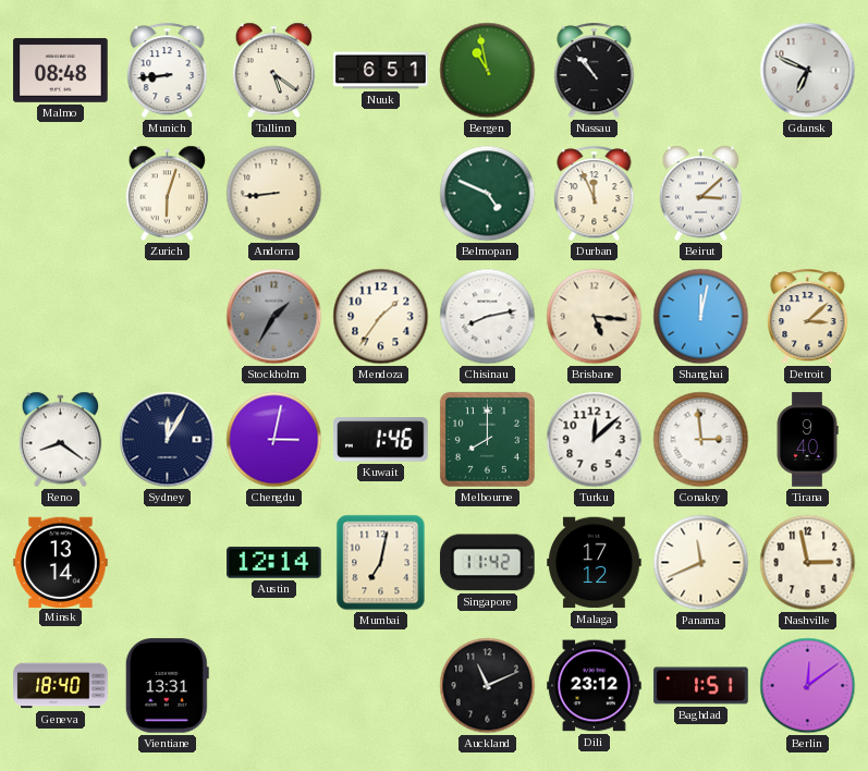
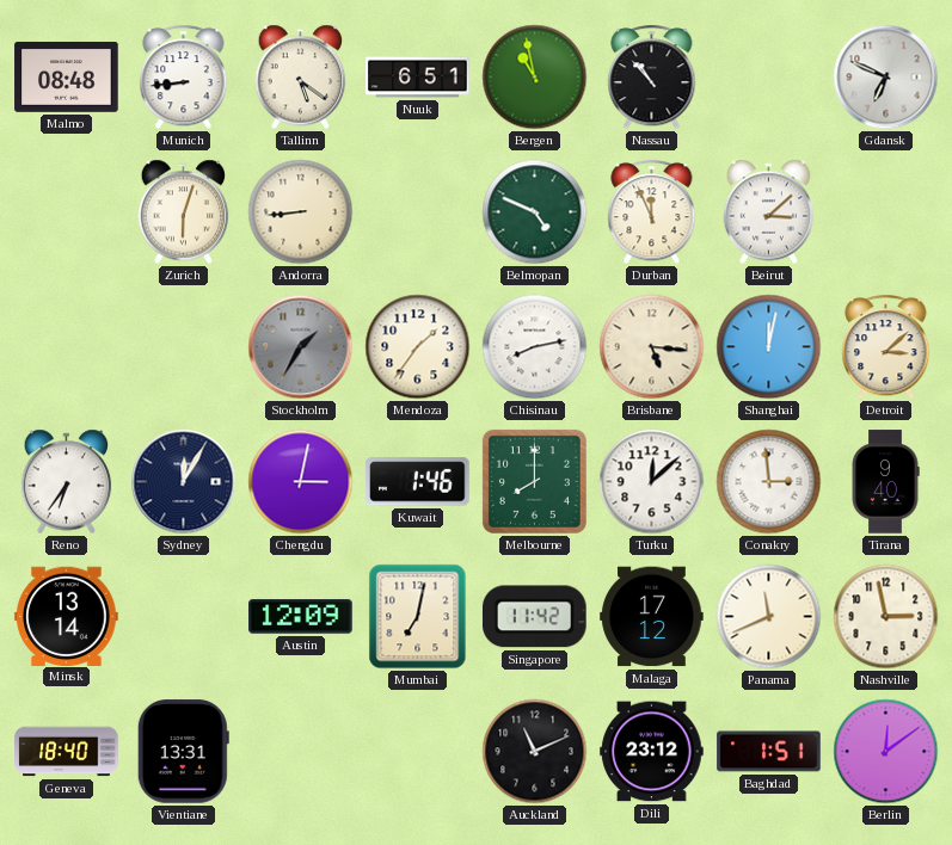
Reno: 8:21 -> 6:36 (67, 482)
Austin: 12:14 -> 12:09 (301, 617)
